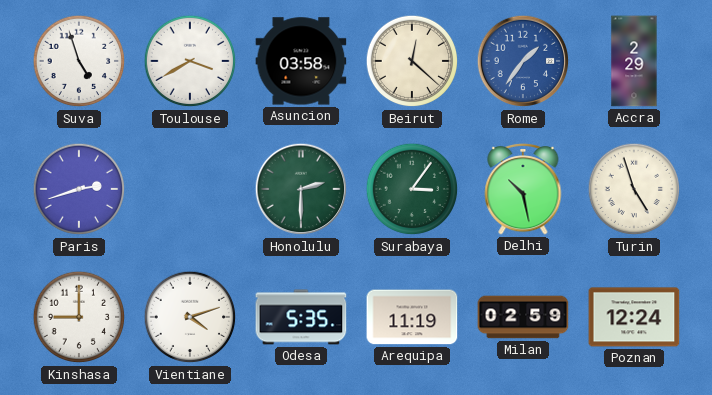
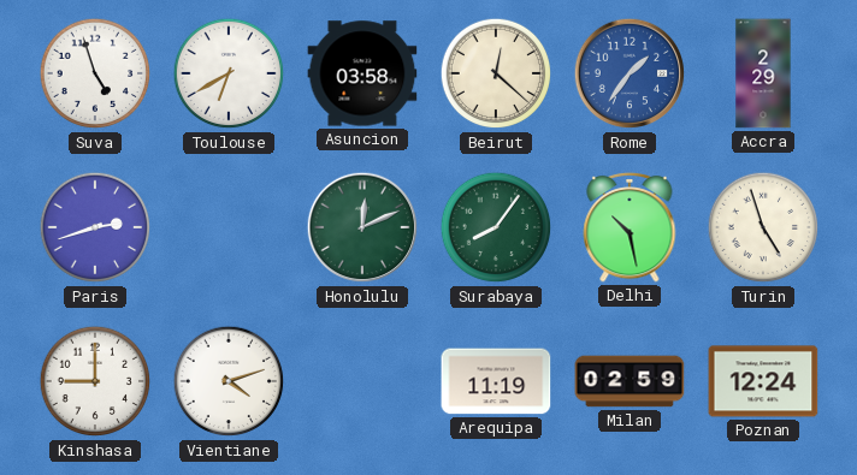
Toulouse: 3:40 -> 6:40 (229, 73)
Honolulu: 2:30 -> 12:11 (362, 227)
Surabaya: 3:06 -> 8:06 (496, 227)
Odesa: 5:35 -> none (301, 317)
